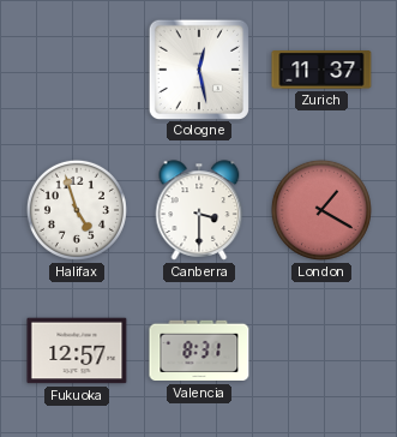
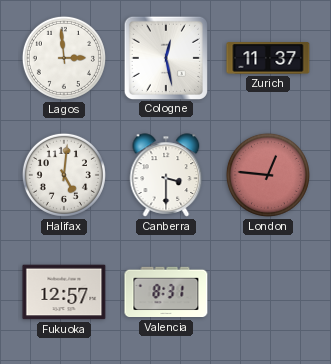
Lagos: none -> 2:59 (64, 58)
Halifax: 4:57 -> 5:01 (64, 175)
London: 1:20 -> 12:46 (268, 175)
